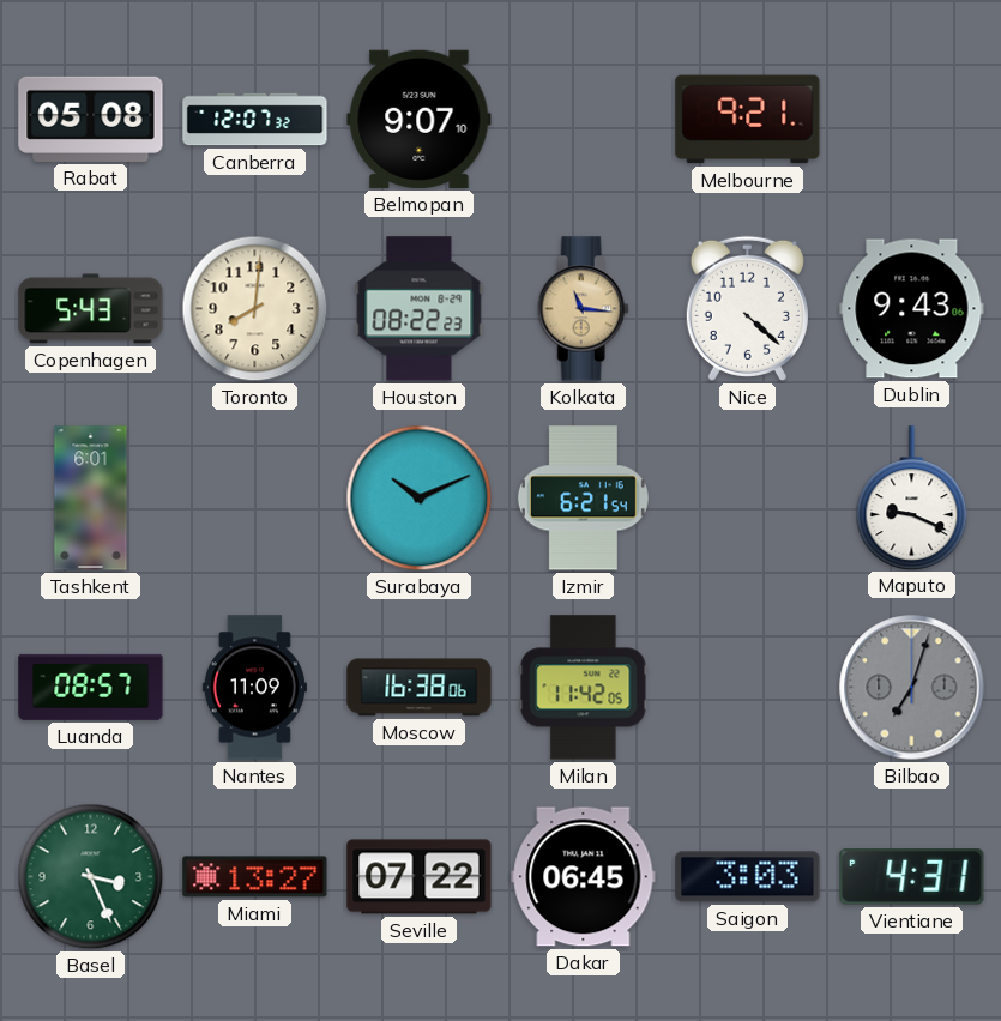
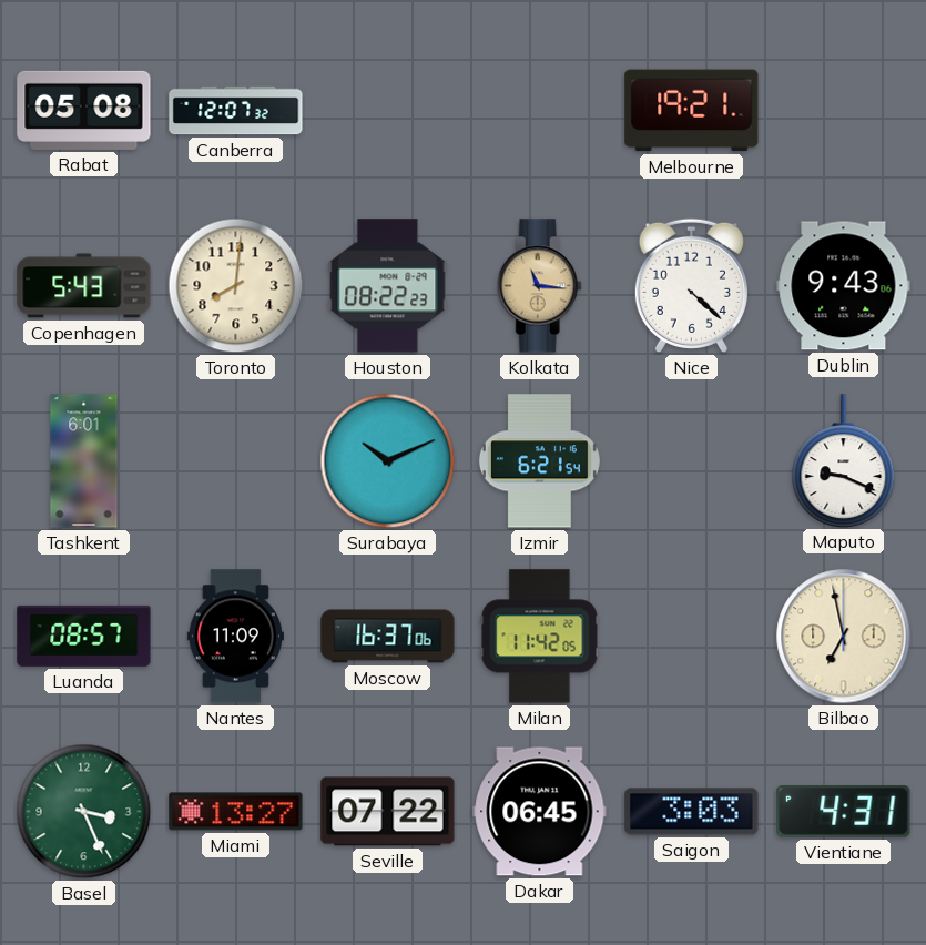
Belmopan: 9:07 -> none (420, 119)
Melbourne: 9:21 -> 19:21 (692, 111)
Moscow: 16:38 -> 16:37 (388, 637)
Bilbao: 7:03 -> 6:58 (844, 637)
Bilbao dial: grey -> cream (844, 637)
